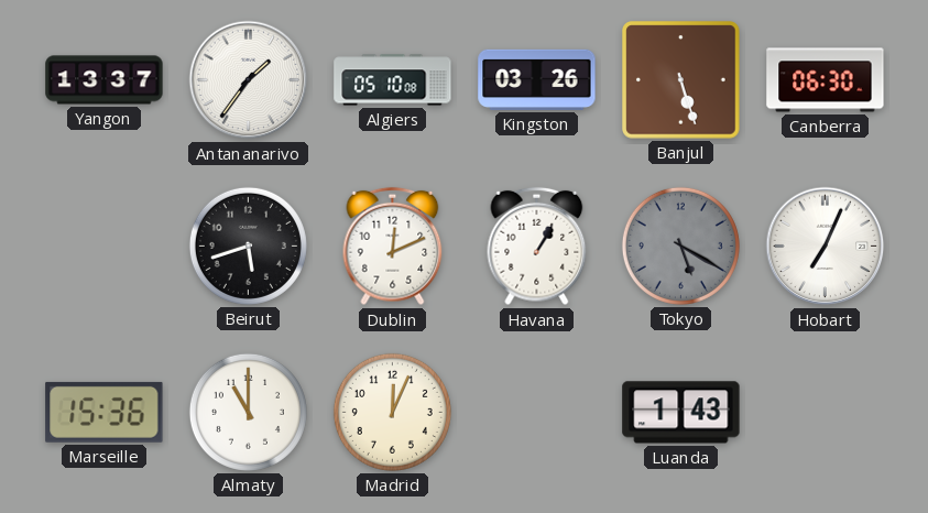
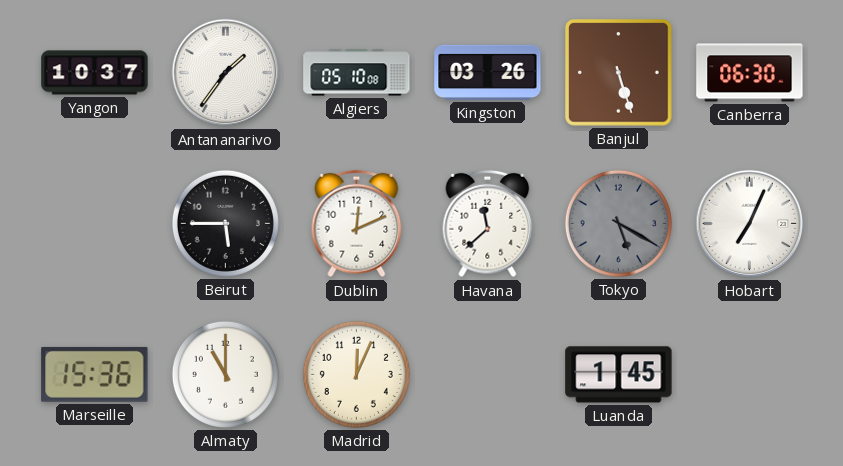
Yangon: 13:37 -> 10:37 (95, 73)
Beirut: 5:42 -> 5:45 (225, 223)
Havana: 1:05 -> 11:38 (488, 224)
Luanda: 1:43 -> 1:45 (619, 375)
